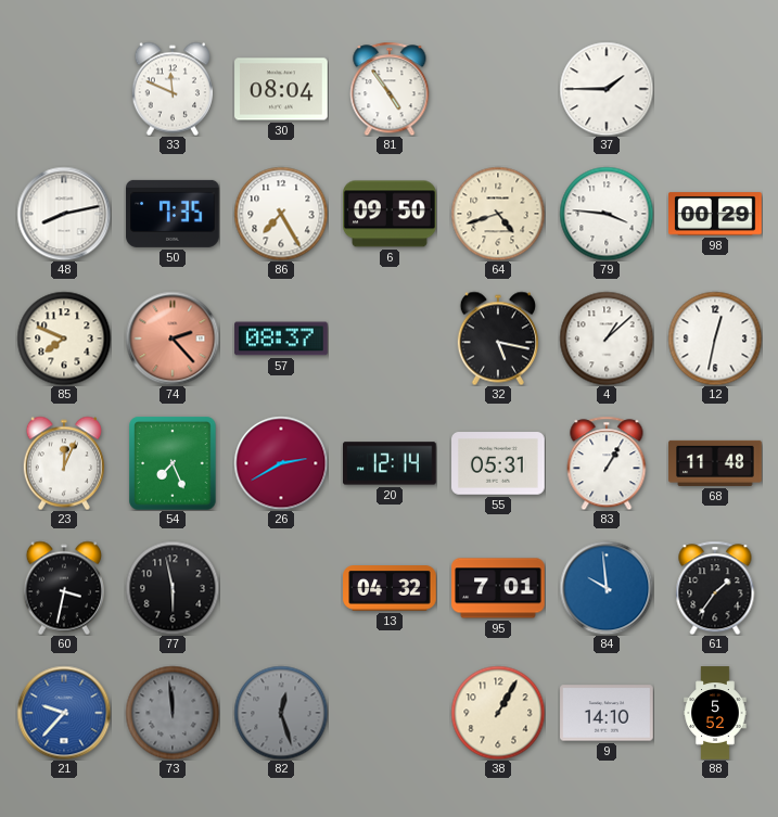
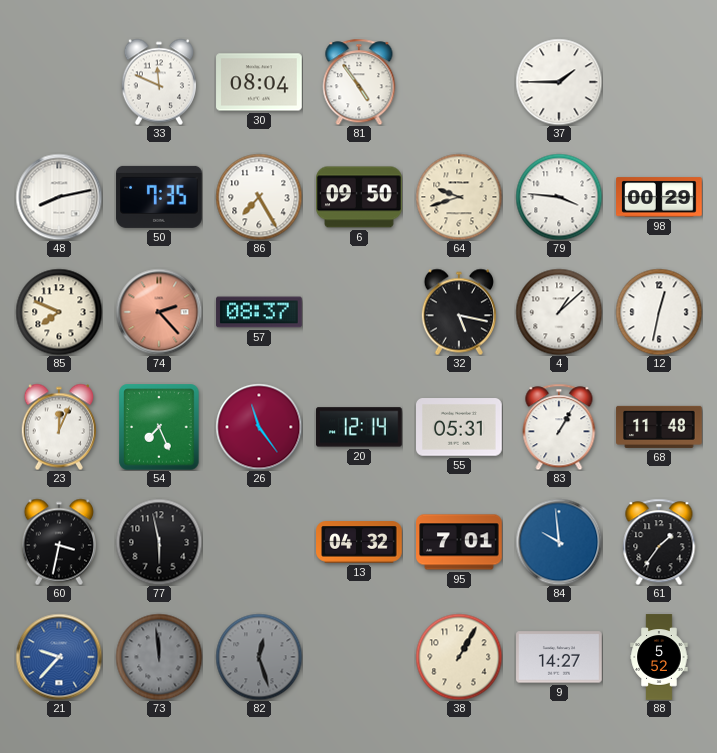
64: 4:42 -> 9:42 (459, 197)
26: 2:40 -> 11:24 (259, 427)
9: 14:10 -> 14:27 (559, 657)
